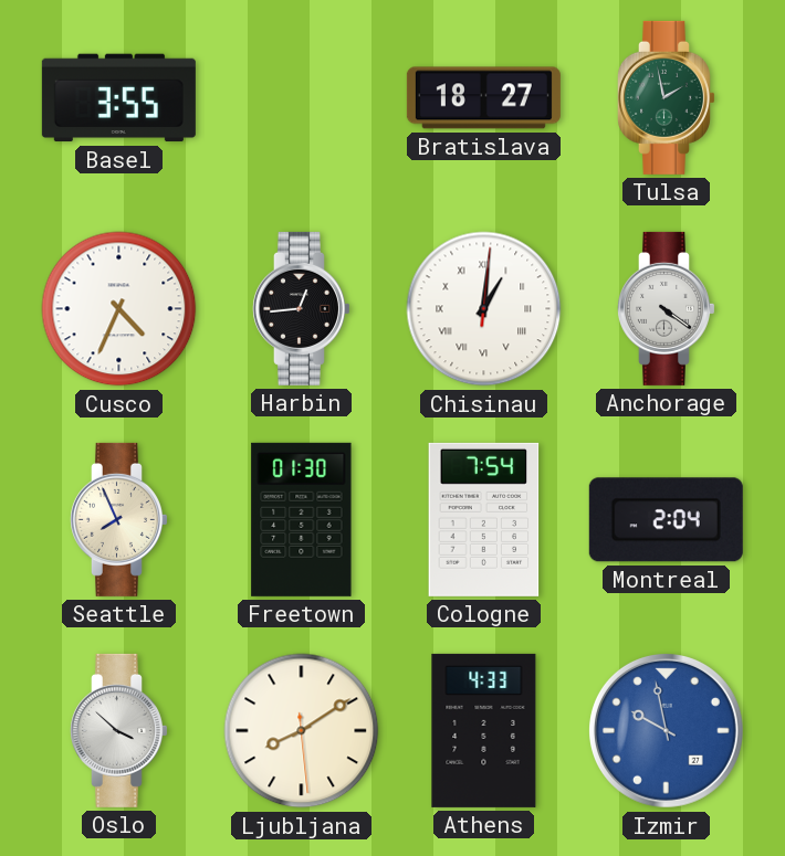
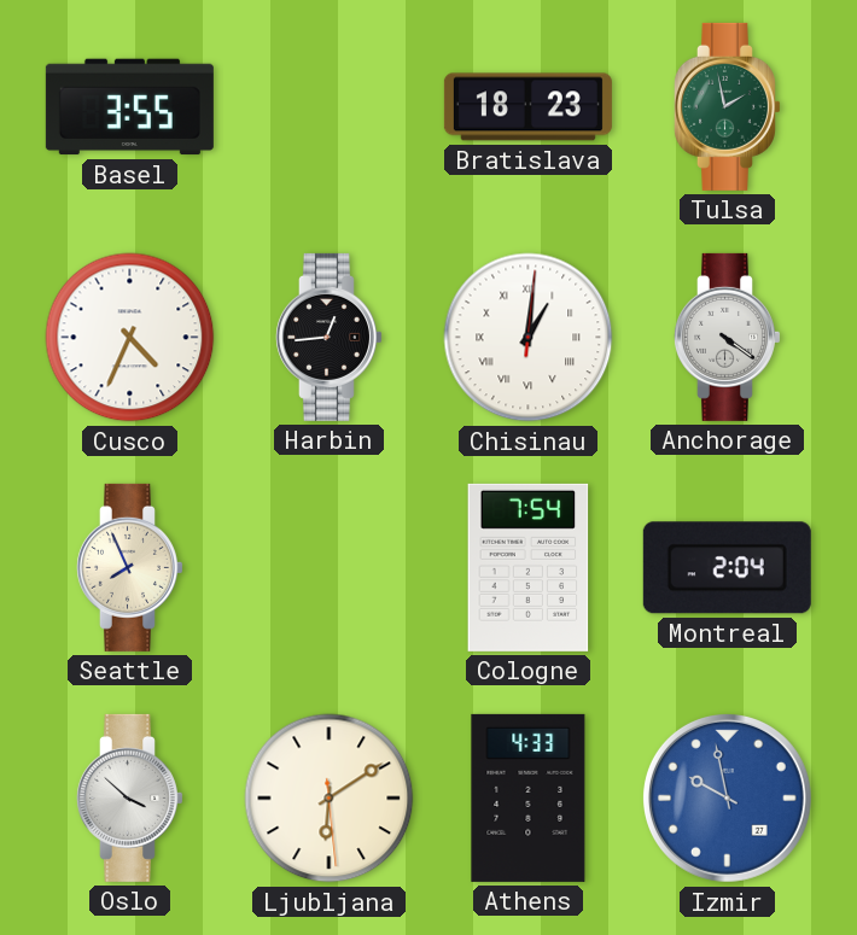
Bratislava: 18:27 -> 18:23 (527, 107)
Freetown: 01:30 -> none (302, 519)
Ljubljana: 8:09 -> 6:09 (330, 799)
